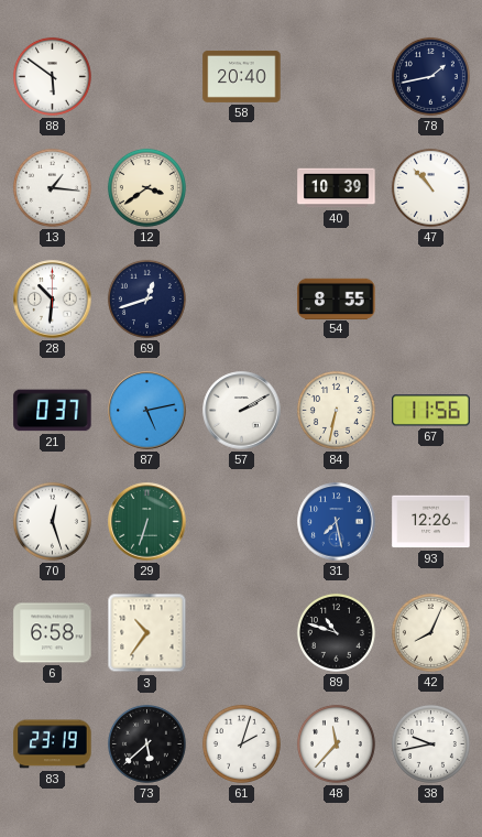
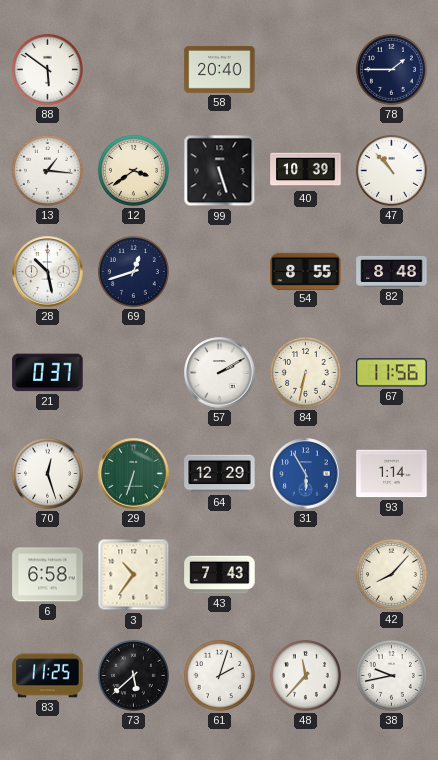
78: 1:43 -> 1:45 (391, 69)
99: none -> 5:27 (220, 171)
28: 10:31 -> 10:28 (48, 272)
82: none -> 8:48 (392, 271)
87: 5:13 -> none (147, 411)
64: none -> 12:29 (220, 474)
31: 7:28 -> 5:55 (306, 474)
93: 12:26 -> 1:14 (392, 474)
43: none -> 7:43 (220, 575)
89: 10:48 -> none (336, 632)
42: 8:04 -> 8:07 (391, 574)
83: 23:19 -> 11:25 (48, 676)
